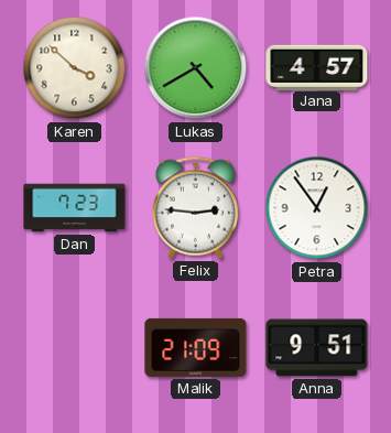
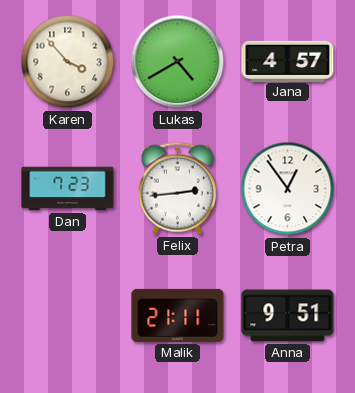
Karen: 3:52 -> 3:53 (68, 62)
Felix: 2:46 -> 2:44 (177, 188)
Malik: 21:09 -> 21:11 (178, 315)
